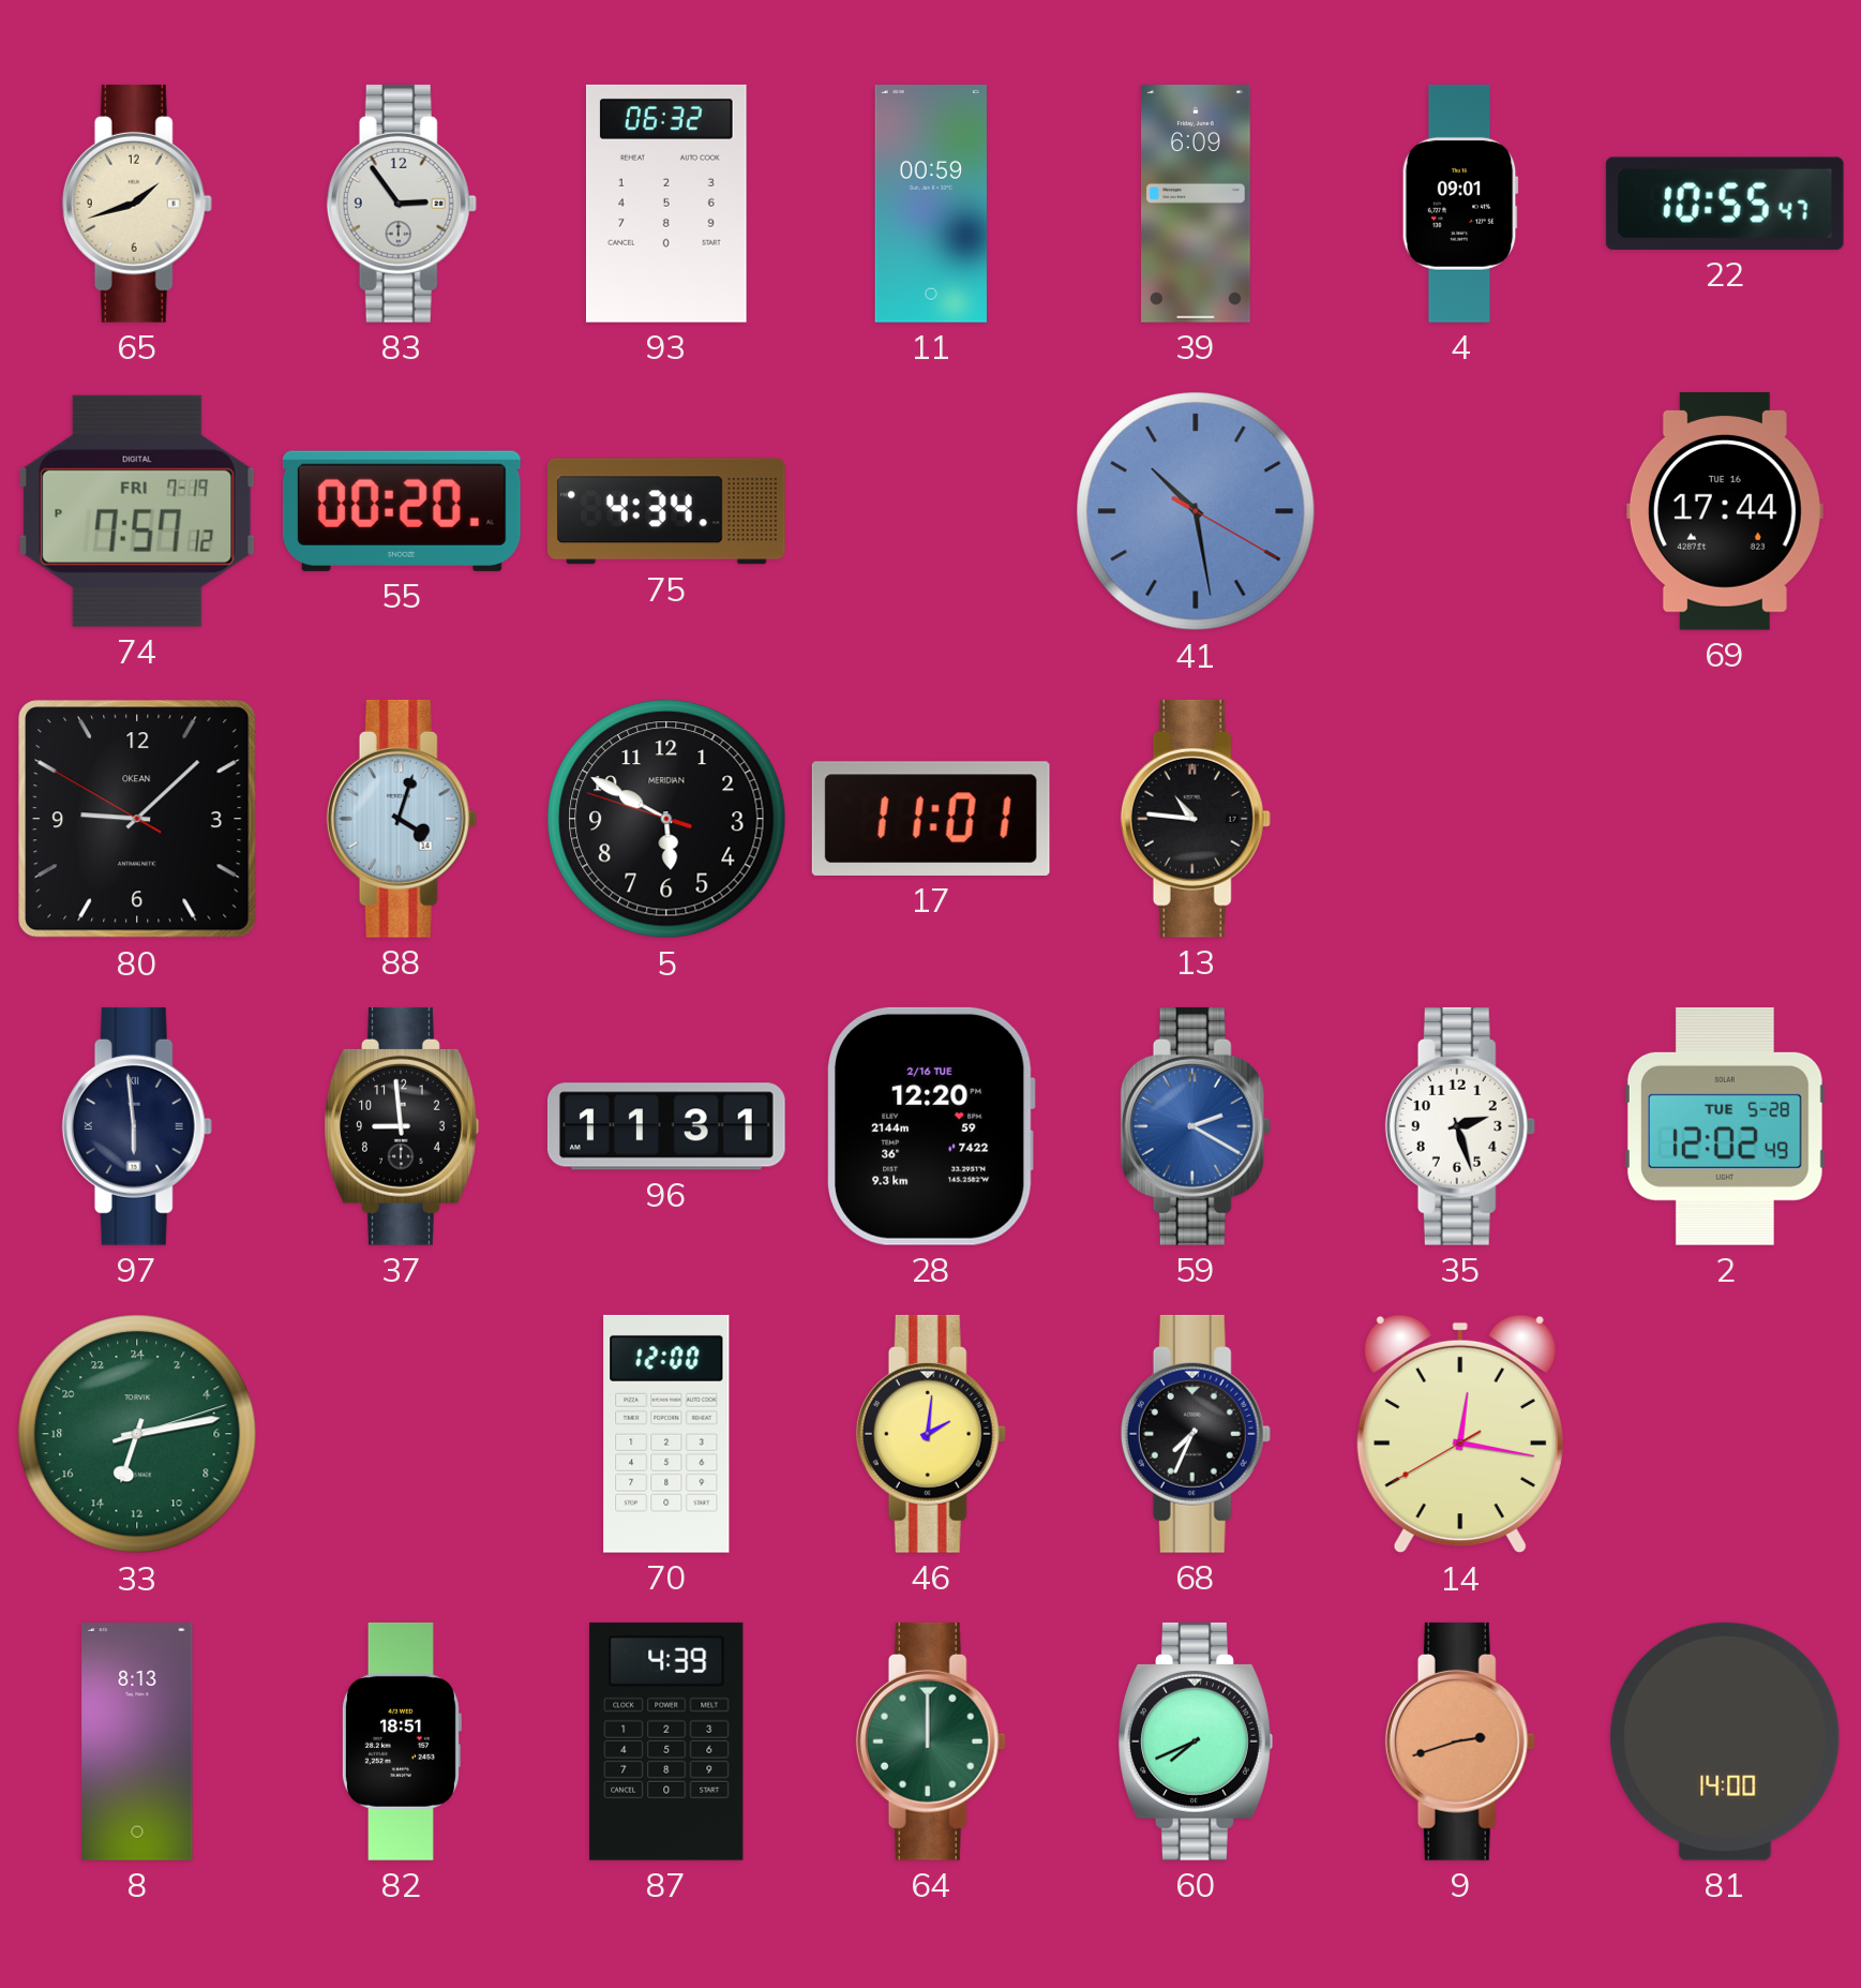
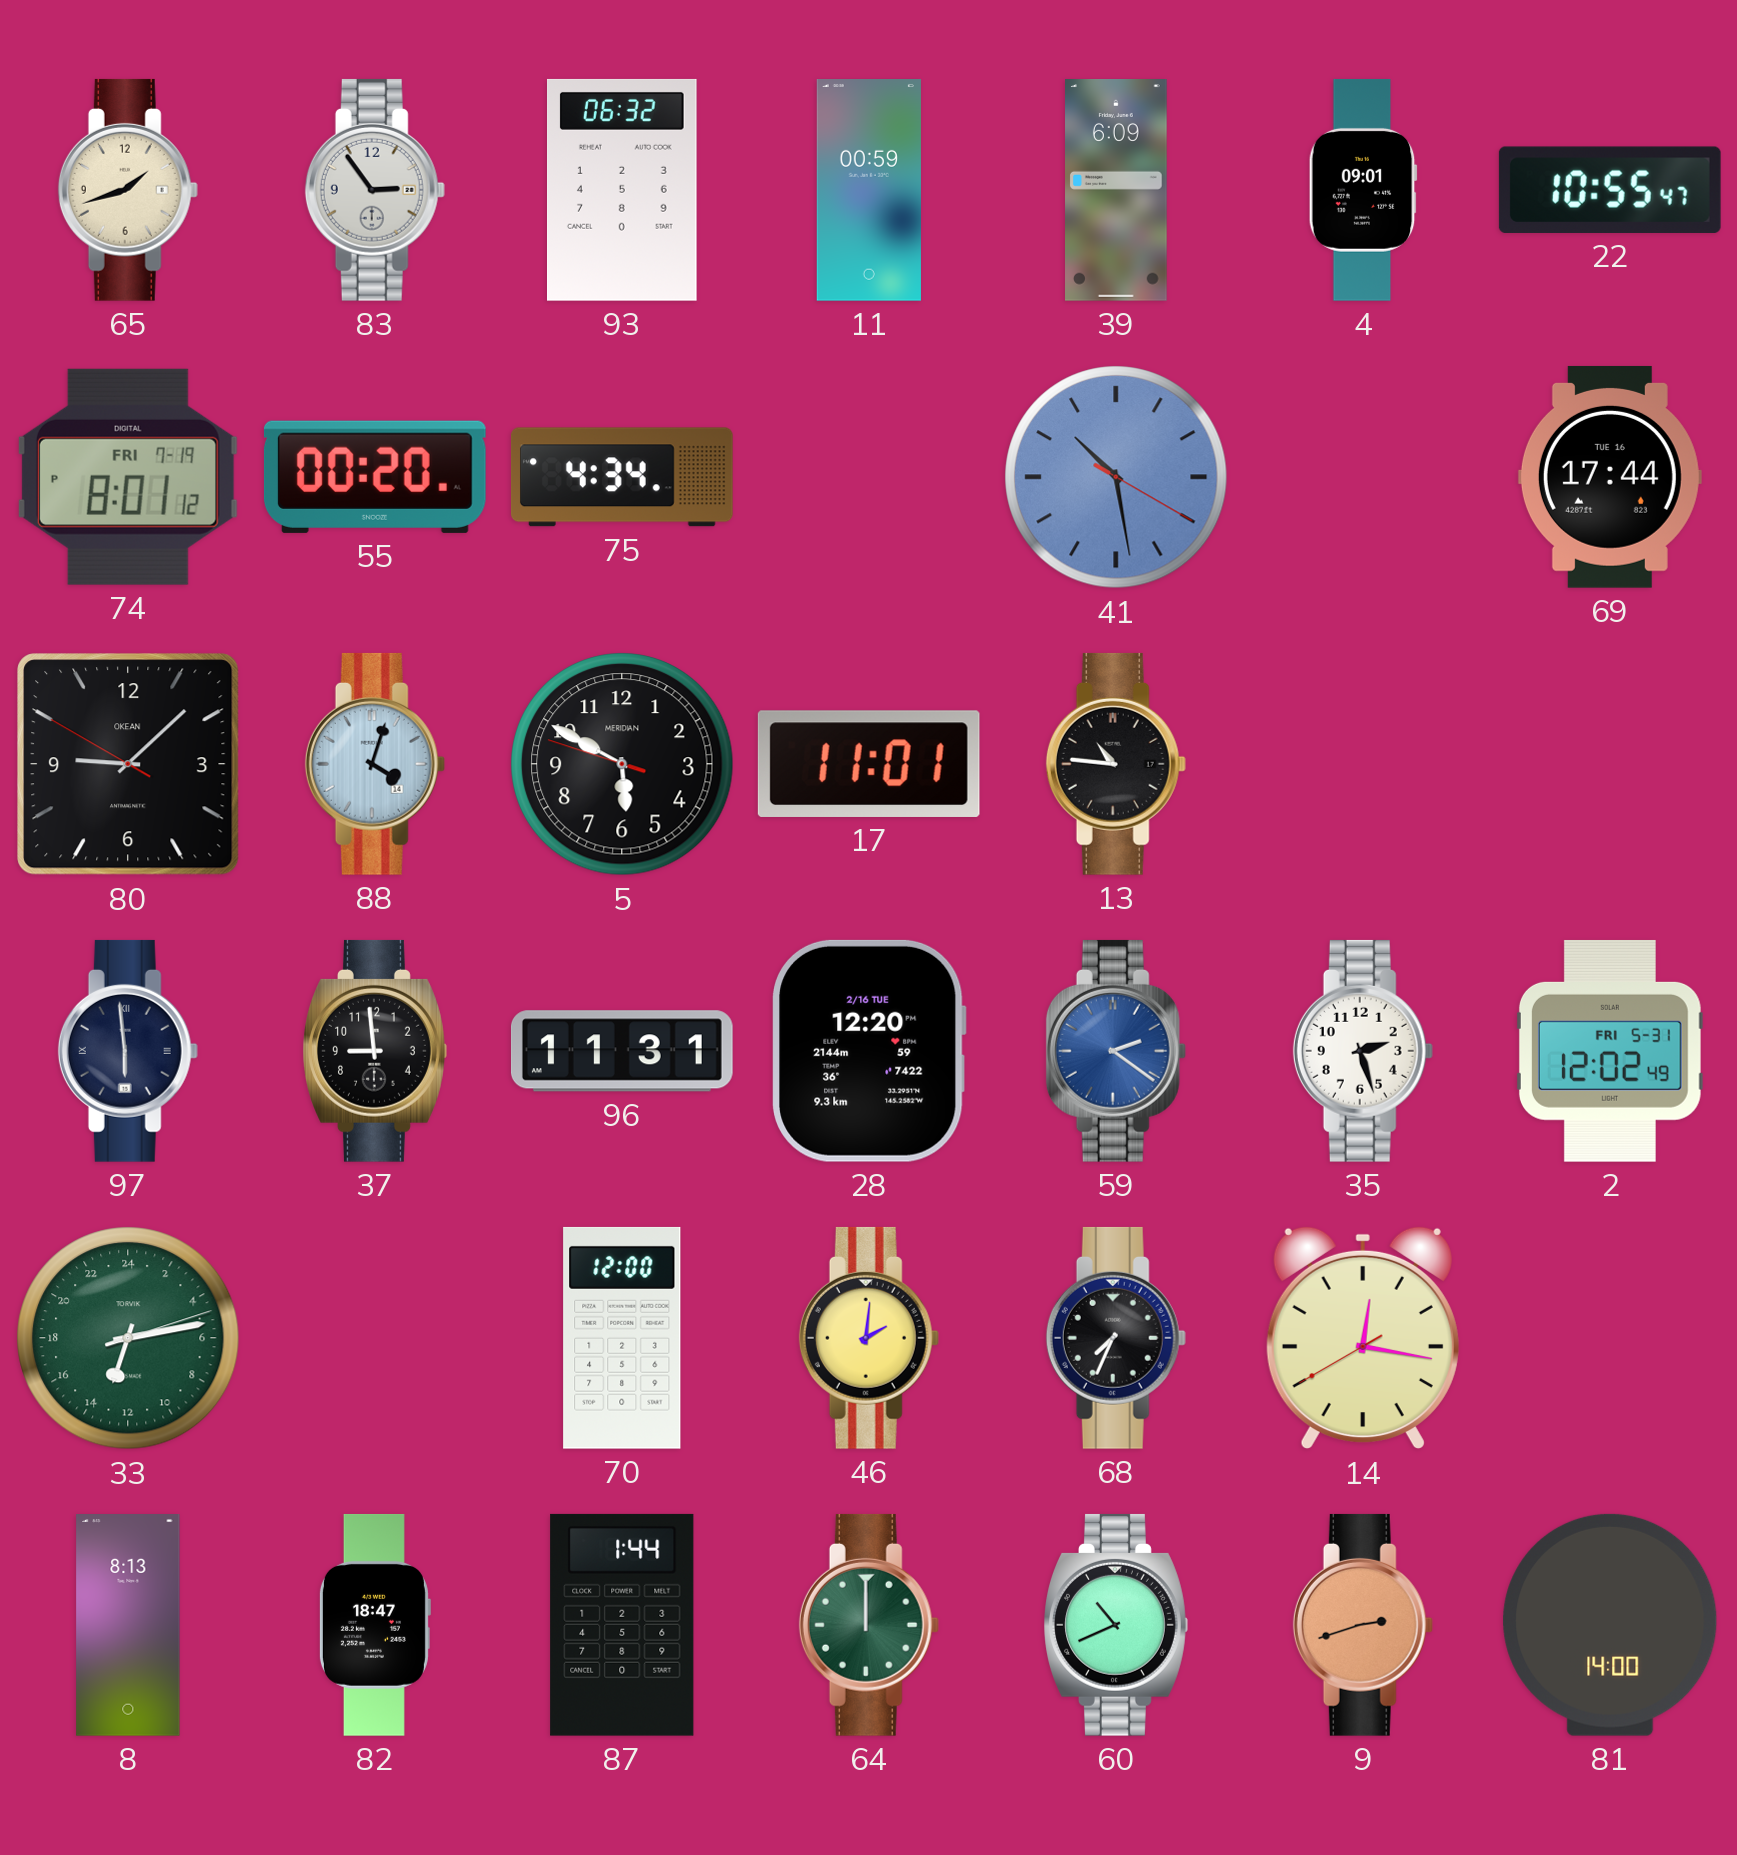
74: 7:57 -> 8:01 (128, 477)
59: 2:20 -> 2:21 (1116, 1051)
2 date: TUE 5-28 -> FRI 5-31 (1610, 1051)
82: 18:51 -> 18:47 (374, 1625)
87: 4:39 -> 1:44 (622, 1625)
60: 7:41 -> 10:41 (1116, 1625)
